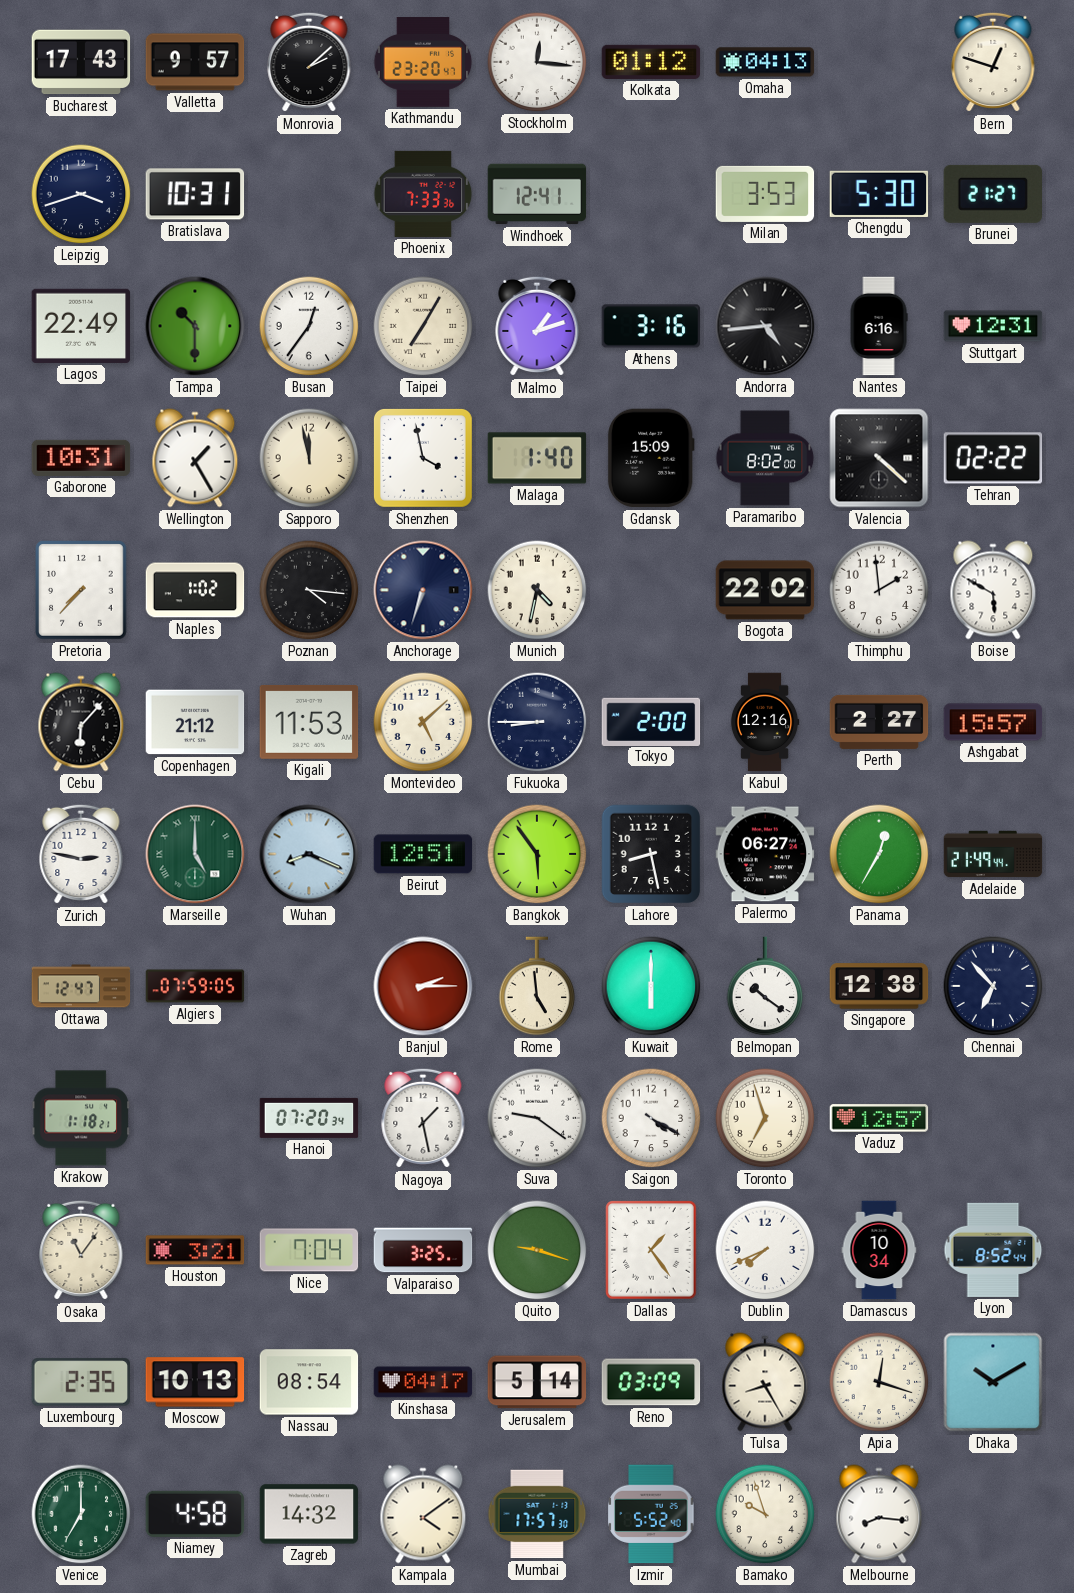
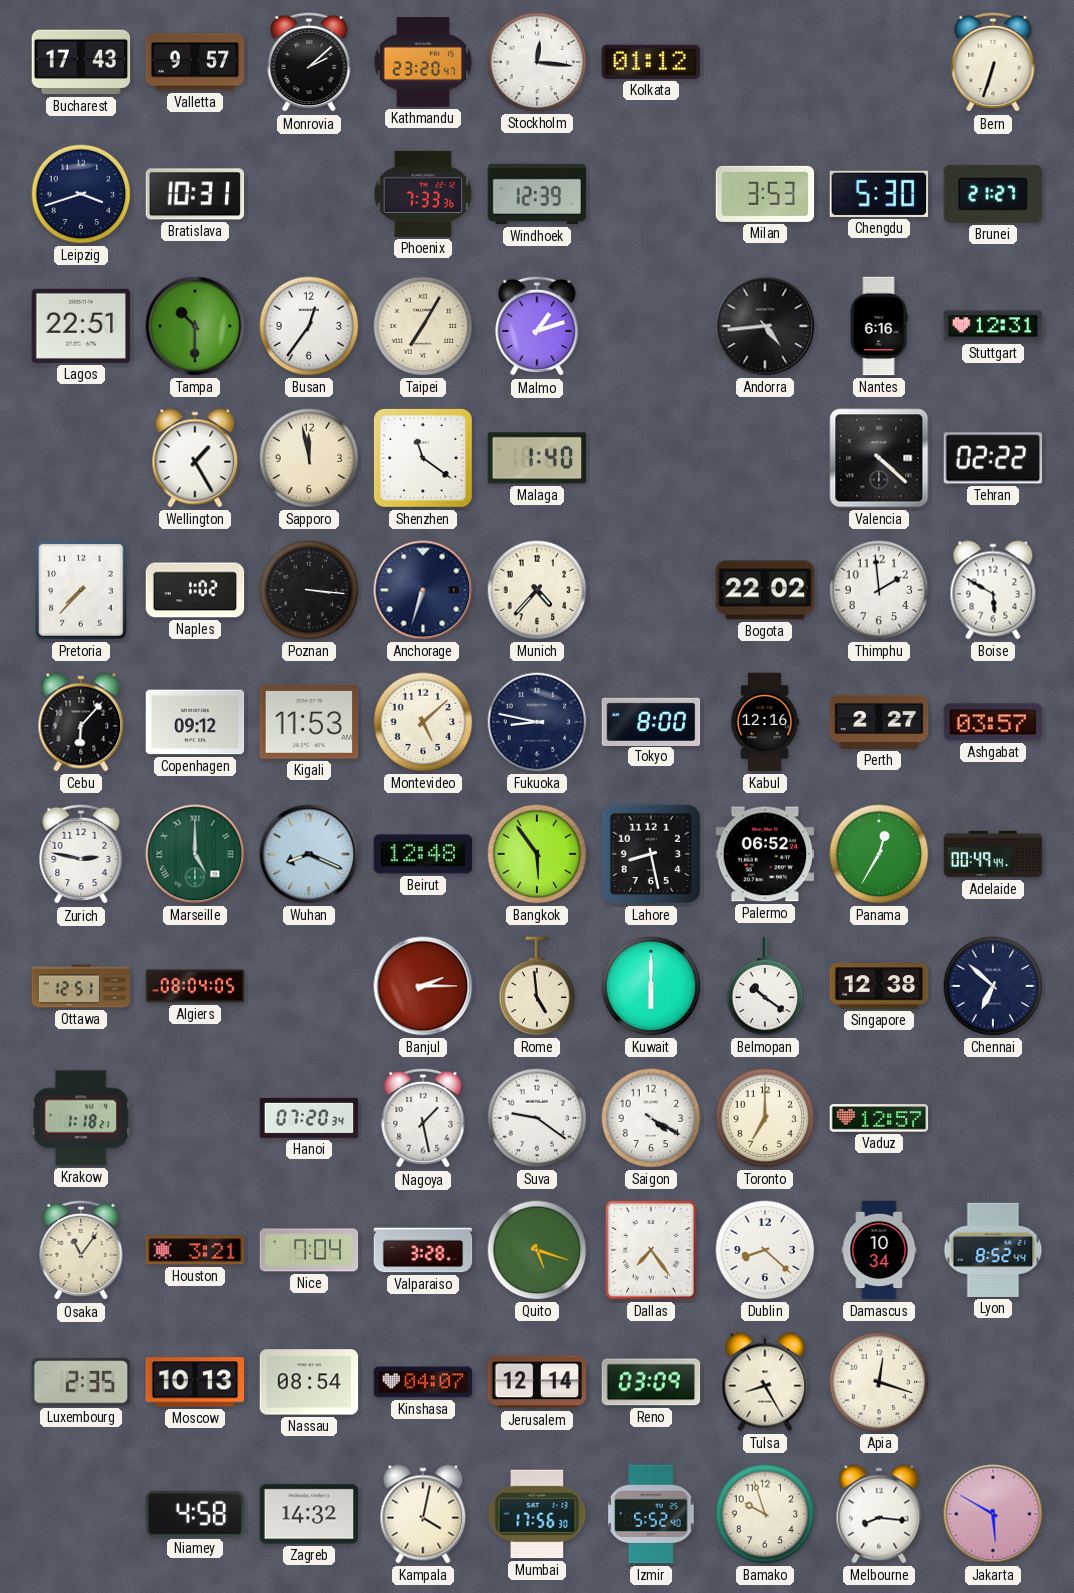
Omaha: 04:13 -> none (765, 62)
Bern: 12:48 -> 6:33 (993, 62)
Windhoek: 12:41 -> 12:39 (537, 194)
Lagos: 22:49 -> 22:51 (81, 326)
Athens: 3:16 -> none (651, 326)
Gaborone: 10:31 -> none (81, 458)
Shenzhen: 3:58 -> 11:21 (423, 458)
Gdansk: 15:09 -> none (651, 458)
Paramaribo: 8:02 -> none (765, 458)
Poznan: 4:16 -> 3:16 (309, 590)
Munich: 4:32 -> 4:37 (537, 590)
Copenhagen: 21:12 -> 09:12 (195, 722)
Fukuoka: 8:45 -> 8:47 (537, 722)
Tokyo: 2:00 -> 8:00 (651, 721)
Ashgabat: 15:57 -> 03:57 (993, 722)
Beirut: 12:51 -> 12:48 (423, 854)
Palermo: 06:27 -> 06:52 (765, 854)
Adelaide: 21:49 -> 00:49 (993, 854)
Ottawa: 12:47 -> 12:51 (81, 986)
Algiers: 07:59 -> 08:04 (195, 986)
Chennai: 6:53 -> 6:52 (993, 986)
Toronto: 6:57 -> 7:00 (765, 1118)
Valparaiso: 3:25 -> 3:28 (423, 1250)
Quito: 9:18 -> 5:18 (537, 1250)
Dallas: 1:24 -> 7:24 (651, 1250)
Dublin: 7:41 -> 8:22 (765, 1250)
Kinshasa: 04:17 -> 04:07 (423, 1382)
Jerusalem: 5:14 -> 12:14 (537, 1382)
Dhaka: 10:10 -> none (993, 1382)
Venice: 7:00 -> none (81, 1514)
Kampala: 4:09 -> 4:02 (423, 1514)
Mumbai: 17:57 -> 17:56 (537, 1514)
Jakarta: none -> 5:50 (993, 1514)
